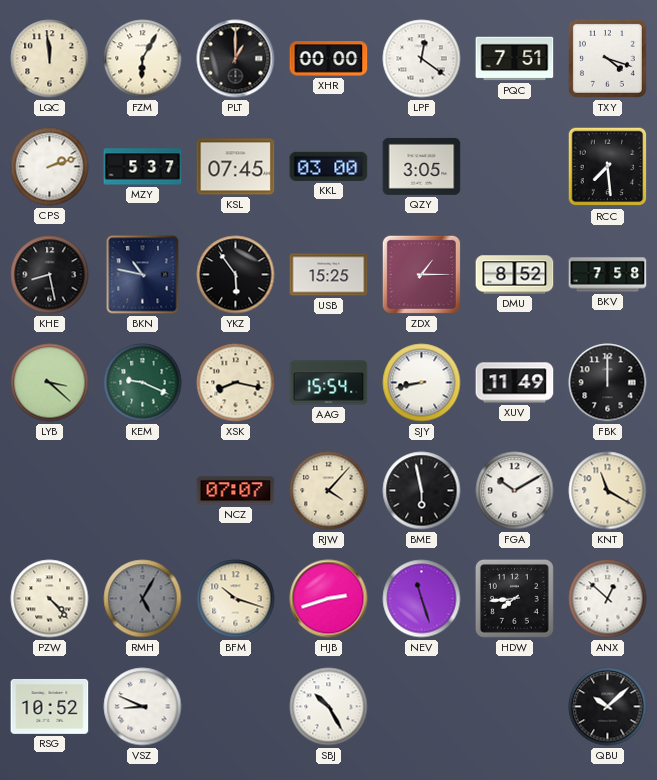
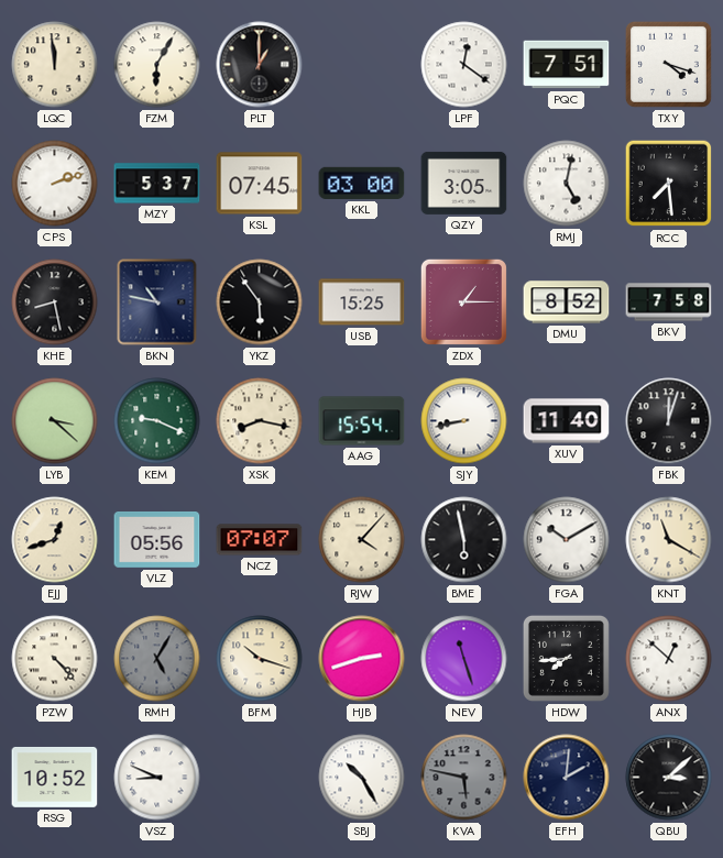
XHR: 00:00 -> none (329, 59)
RMJ: none -> 5:02 (567, 184)
XUV: 11:49 -> 11:40 (567, 421)
FBK: 12:00 -> 12:03 (669, 421)
EJJ: none -> 12:42 (55, 540)
VLZ: none -> 05:56 (157, 540)
KVA: none -> 5:47 (464, 778)
EFH: none -> 2:01 (567, 778)
QBU: 10:08 -> 3:08 (669, 778)
